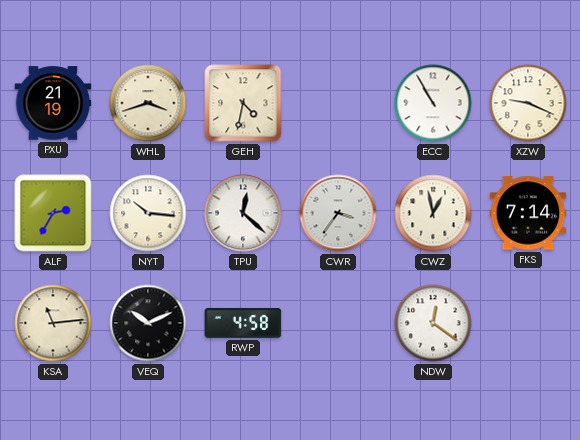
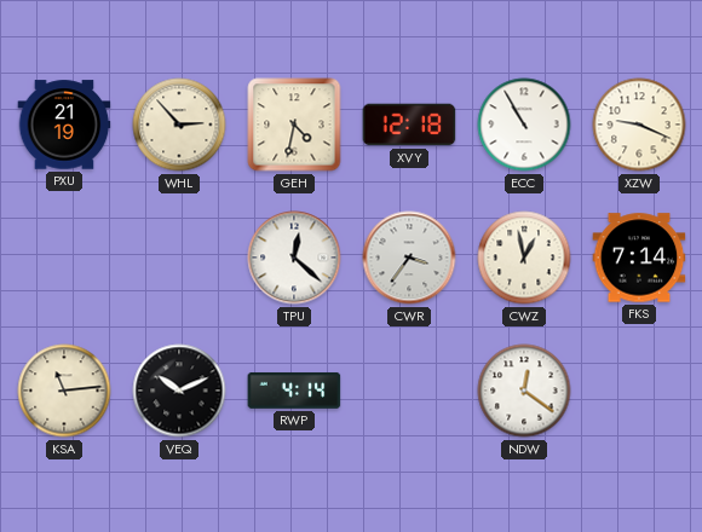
WHL: 3:42 -> 2:53 (179, 125)
XVY: none -> 12:18 (409, 125)
ALF: 2:35 -> none (53, 213)
NYT: 10:16 -> none (148, 213)
RWP: 4:58 -> 4:14 (294, 391)
